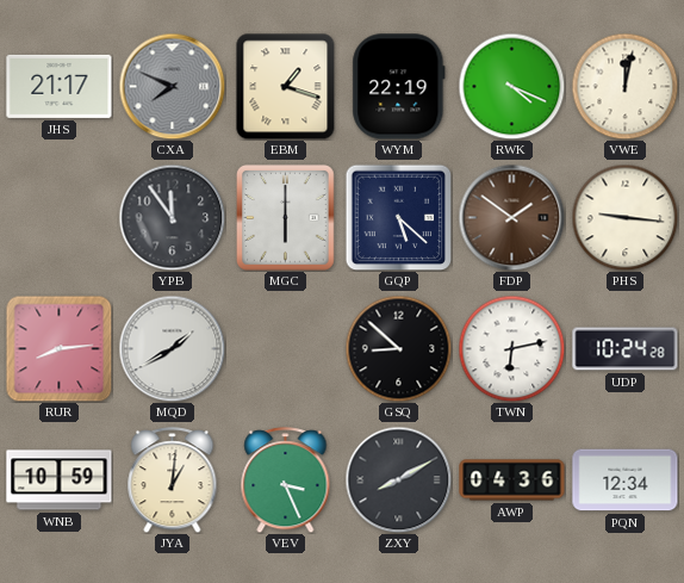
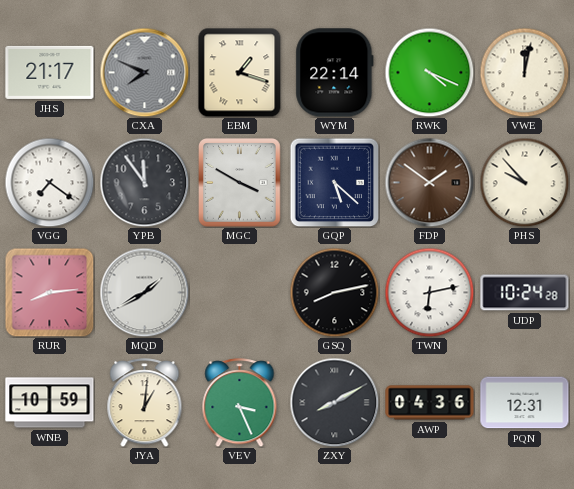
WYM: 22:19 -> 22:14 (335, 73)
VGG: none -> 7:21 (49, 182)
MGC: 6:00 -> 3:50 (240, 183)
PHS: 9:16 -> 9:53 (524, 182)
GSQ: 8:52 -> 8:13 (334, 292)
PQN: 12:34 -> 12:31 (525, 403)
